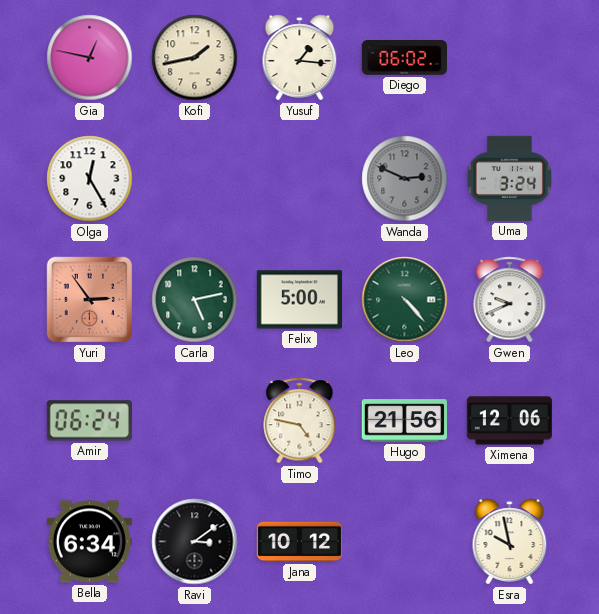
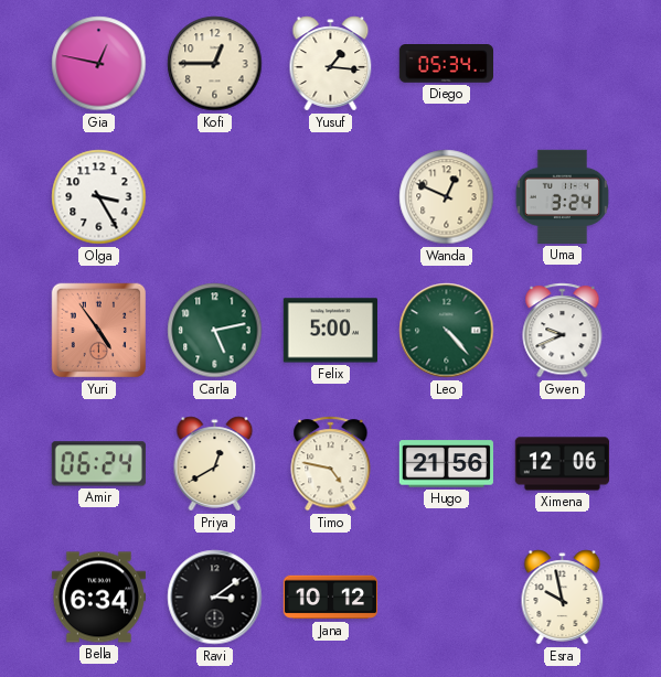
Kofi: 1:43 -> 12:45 (215, 64)
Diego: 06:02 -> 05:34 (446, 64)
Olga: 12:25 -> 3:25 (99, 197)
Wanda: 2:49 -> 12:49 (447, 197)
Wanda dial: grey -> cream (447, 197)
Yuri: 2:54 -> 4:54 (99, 331)
Priya: none -> 12:40 (215, 464)
